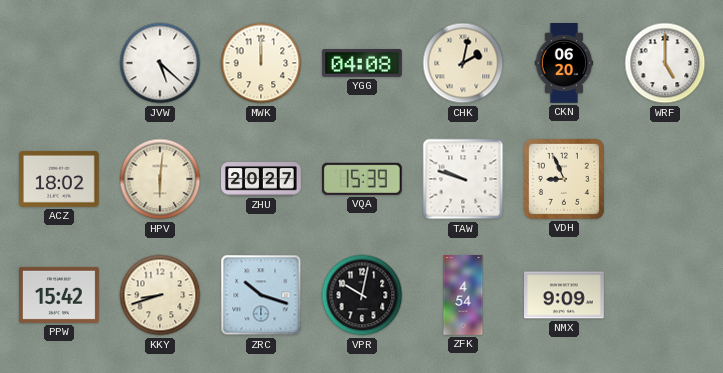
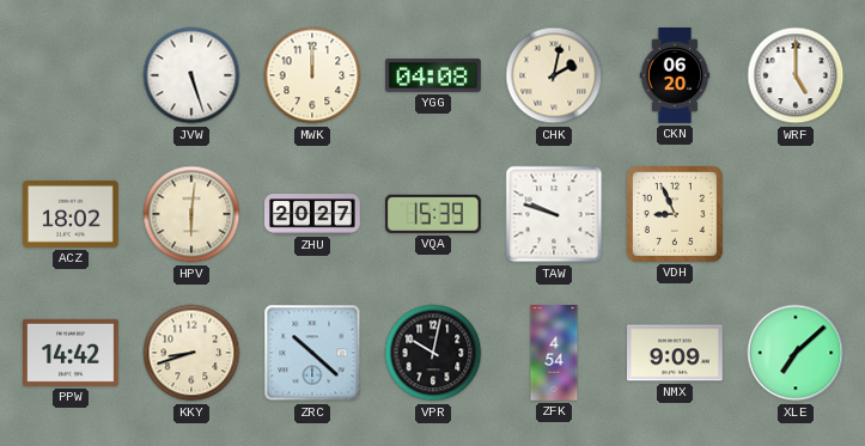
JVW: 5:22 -> 5:27 (191, 75)
PPW: 15:42 -> 14:42 (72, 353)
ZRC: 10:18 -> 10:22 (312, 353)
XLE: none -> 7:08 (796, 353)
